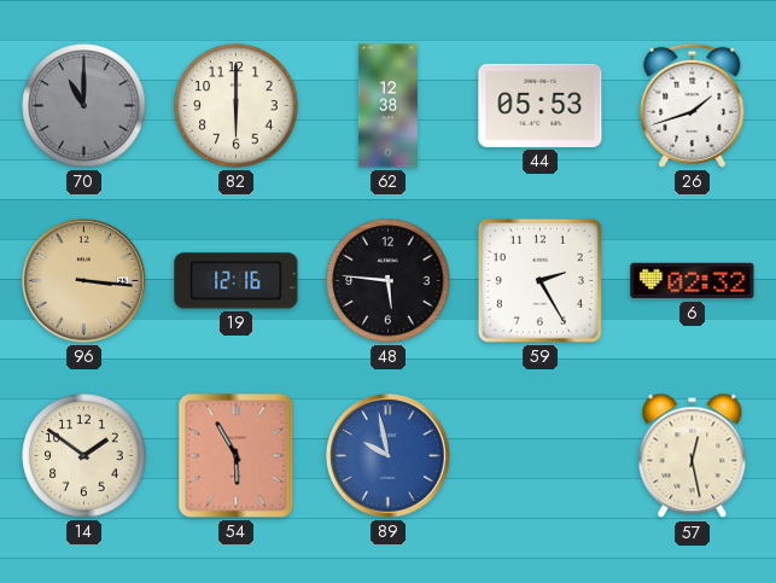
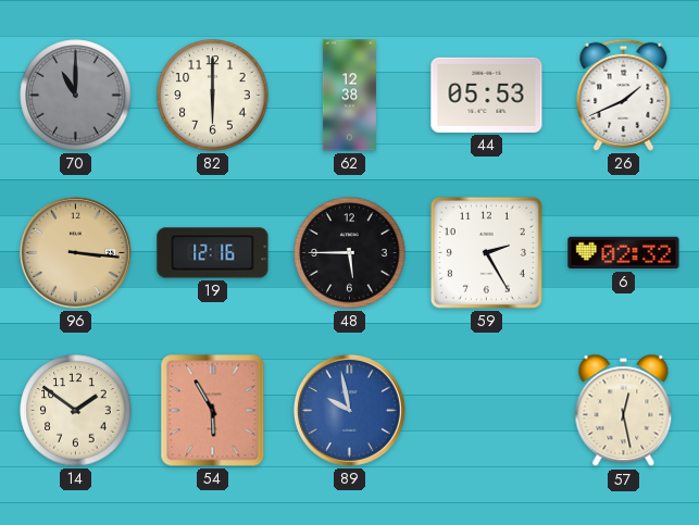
26: 1:42 -> 1:41 (624, 95)
48: 5:46 -> 5:45 (350, 253)
